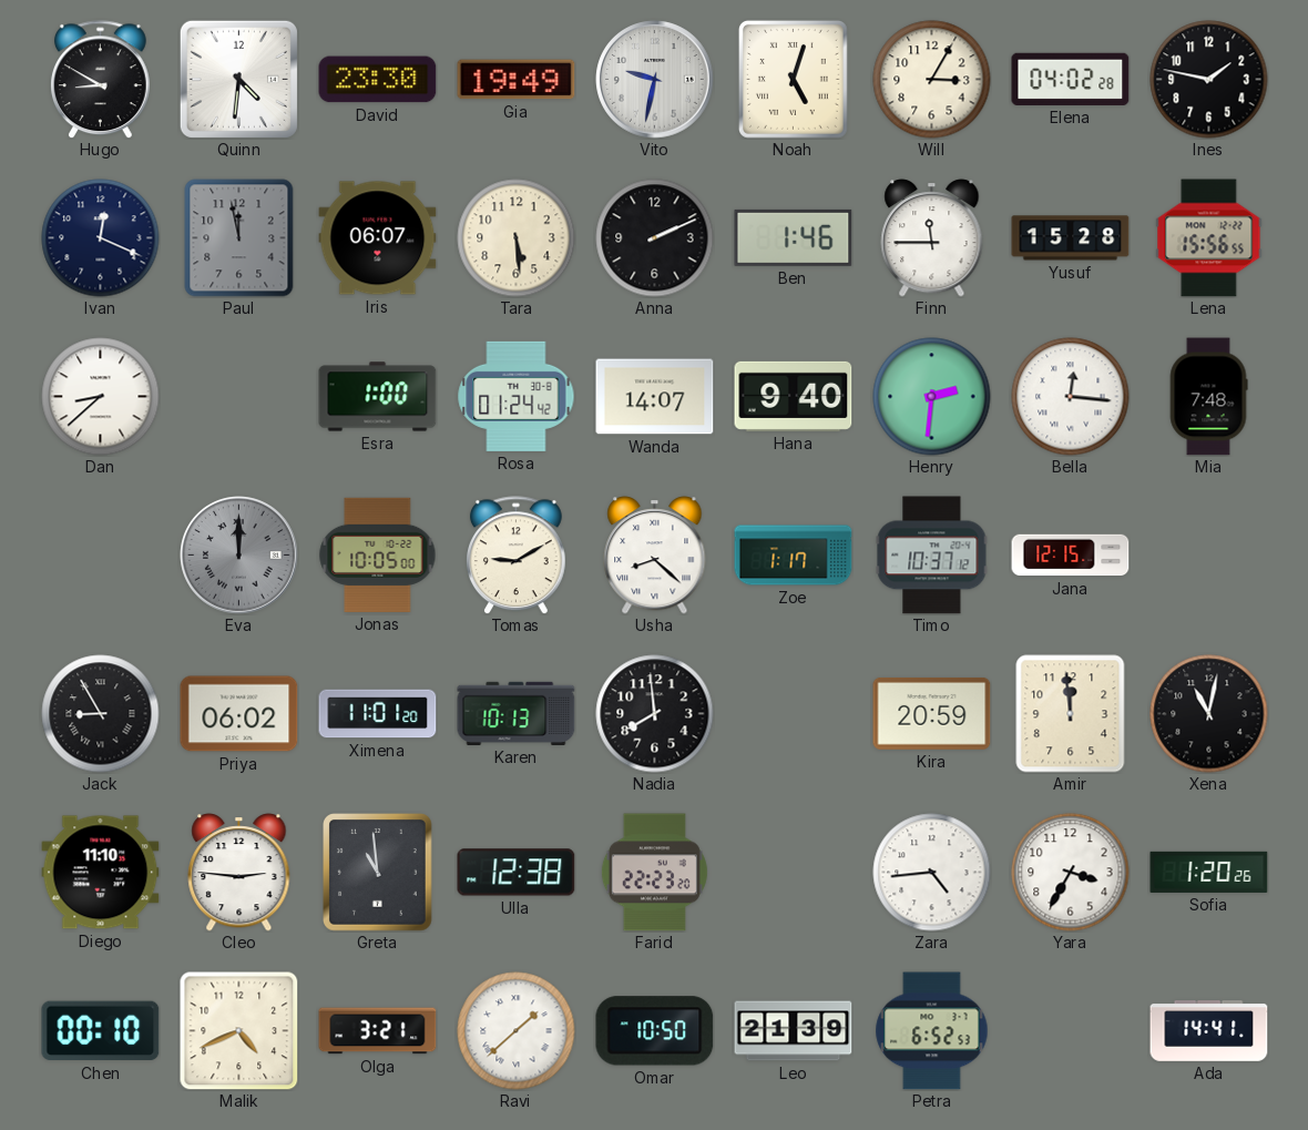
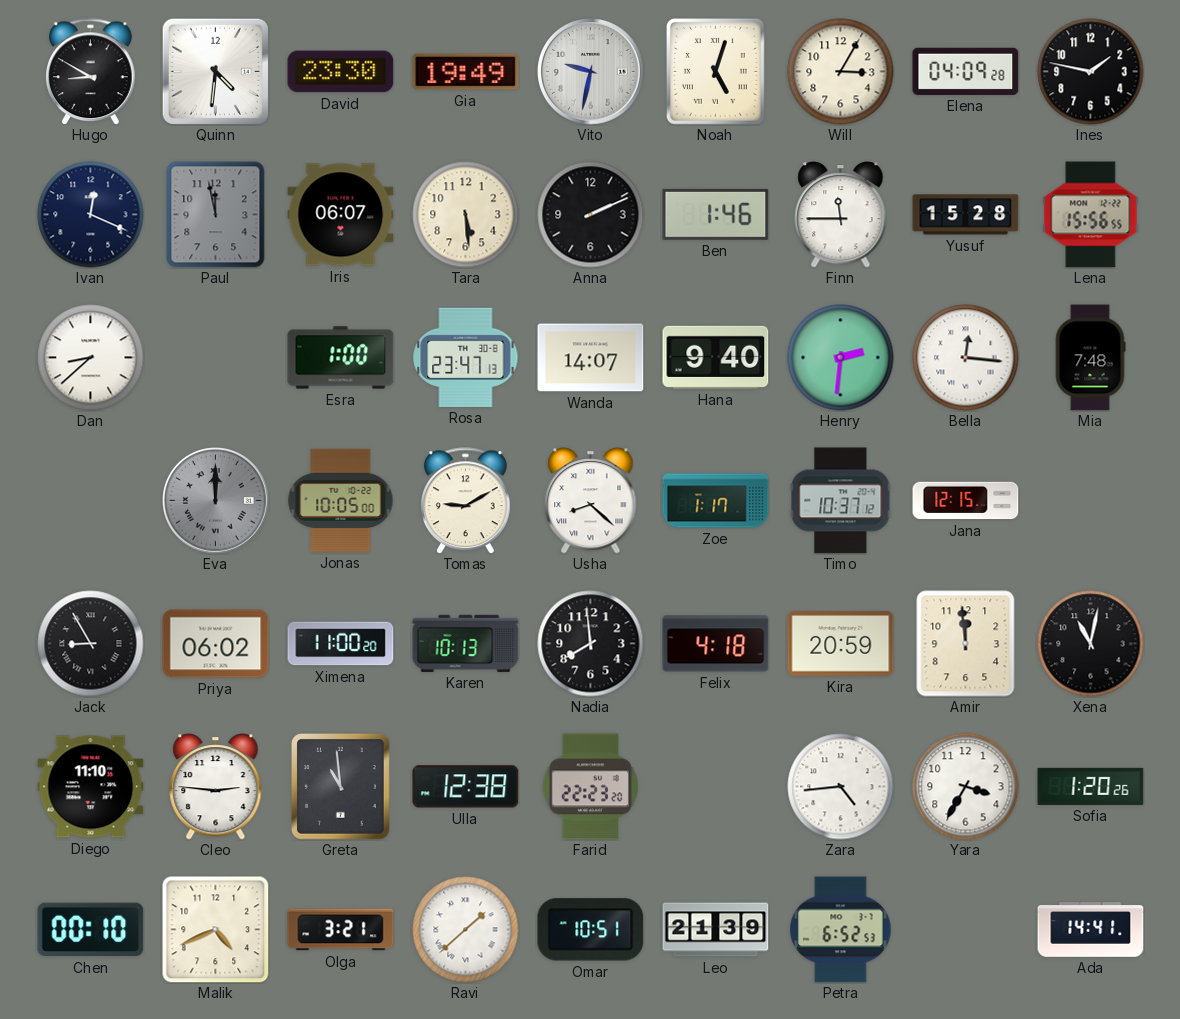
Elena: 04:02 -> 04:09 (966, 71)
Rosa: 01:24 -> 23:47 (466, 357)
Ximena: 11:01 -> 11:00 (341, 644)
Felix: none -> 4:18 (716, 644)
Omar: 10:50 -> 10:51 (591, 930)
